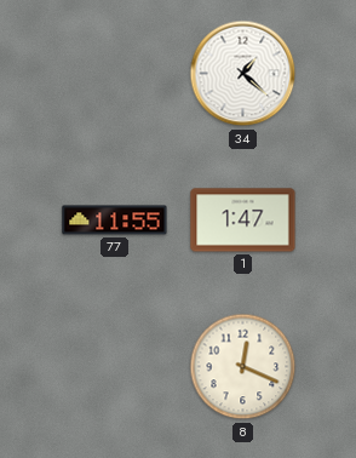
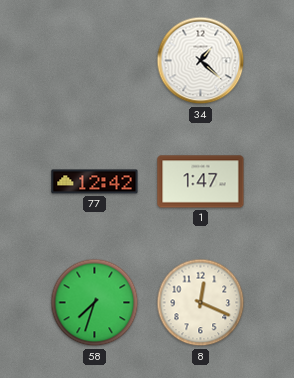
77: 11:55 -> 12:42 (95, 182)
58: none -> 7:33 (95, 303)
